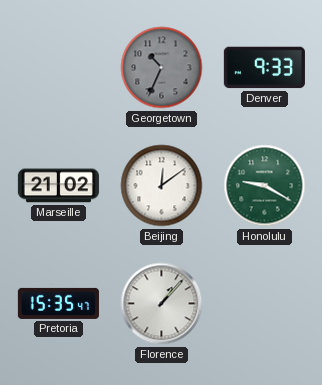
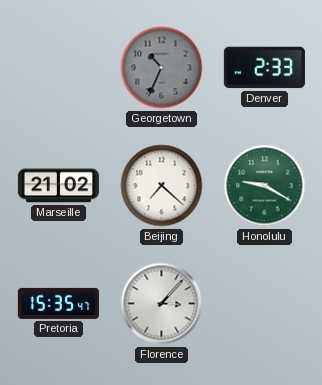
Denver: 9:33 -> 2:33 (264, 68)
Beijing: 12:09 -> 7:22 (162, 186)
Florence: 1:07 -> 3:07 (162, 304)
